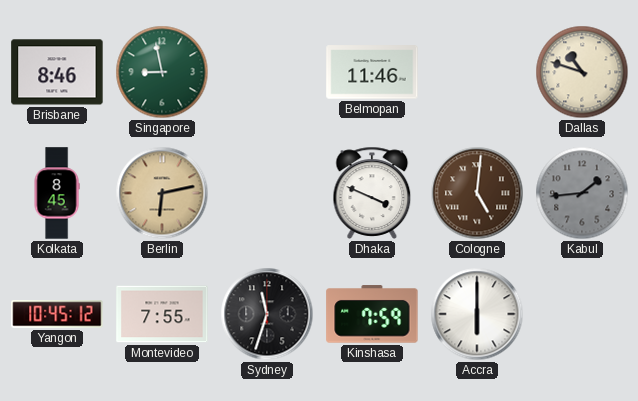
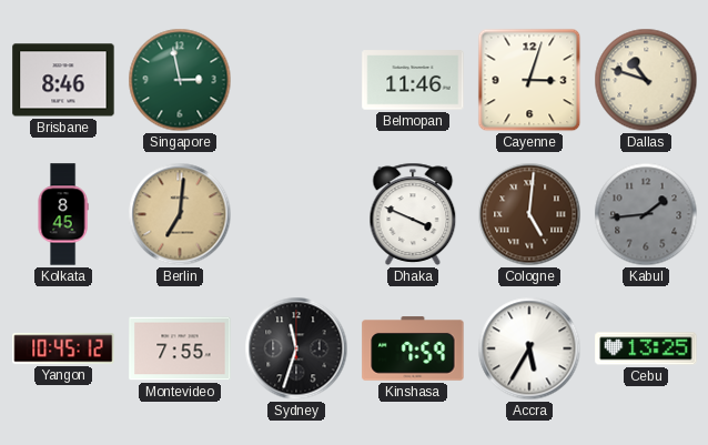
Singapore: 8:58 -> 2:58 (180, 80)
Cayenne: none -> 3:03 (529, 80)
Berlin: 6:13 -> 7:01 (180, 214)
Accra: 6:00 -> 5:35 (529, 348)
Cebu: none -> 13:25 (646, 348)
